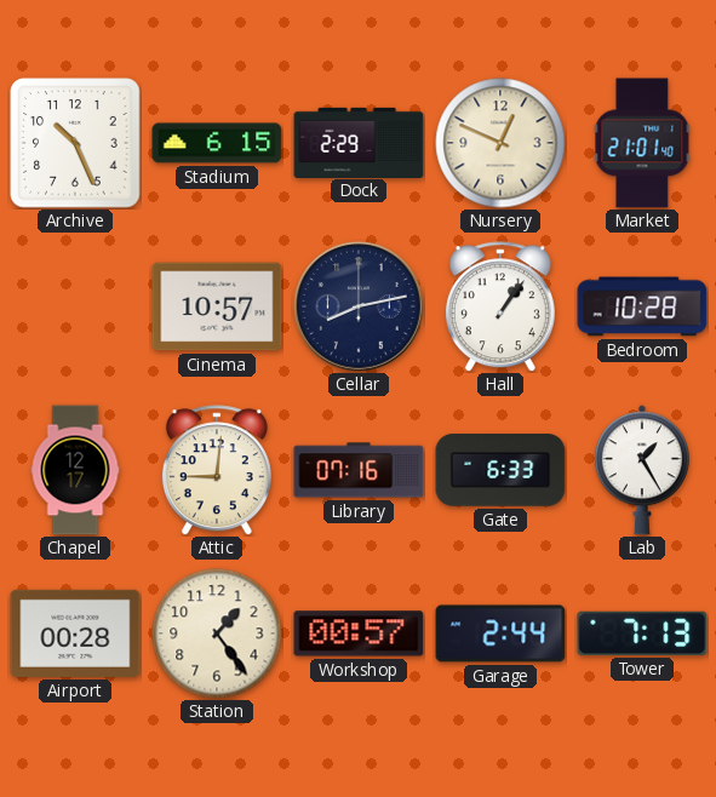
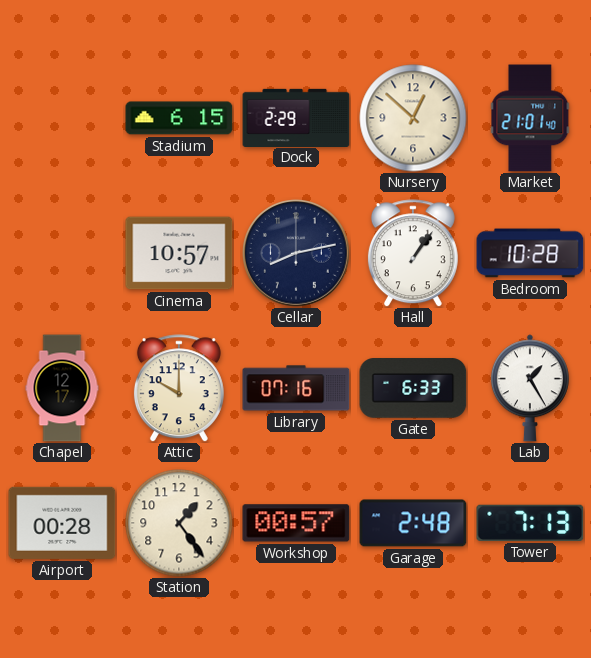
Archive: 10:26 -> none (75, 143)
Nursery: 12:49 -> 12:52 (413, 118)
Attic: 9:01 -> 10:00 (179, 388)
Garage: 2:44 -> 2:48 (413, 523)
